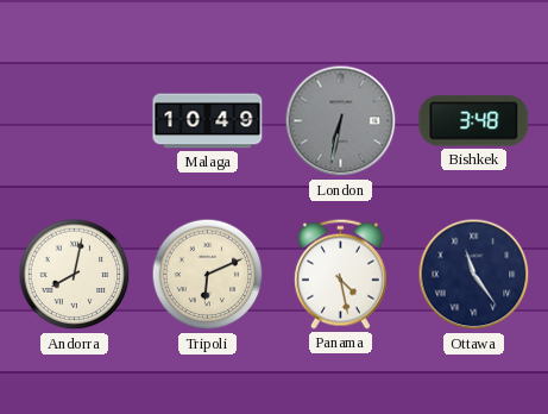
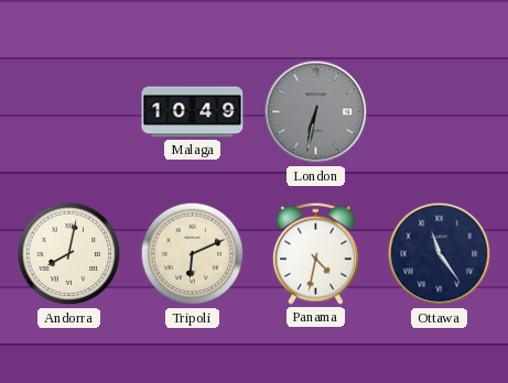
Bishkek: 3:48 -> none (474, 121)
Panama: 4:28 -> 4:32 (315, 253)
